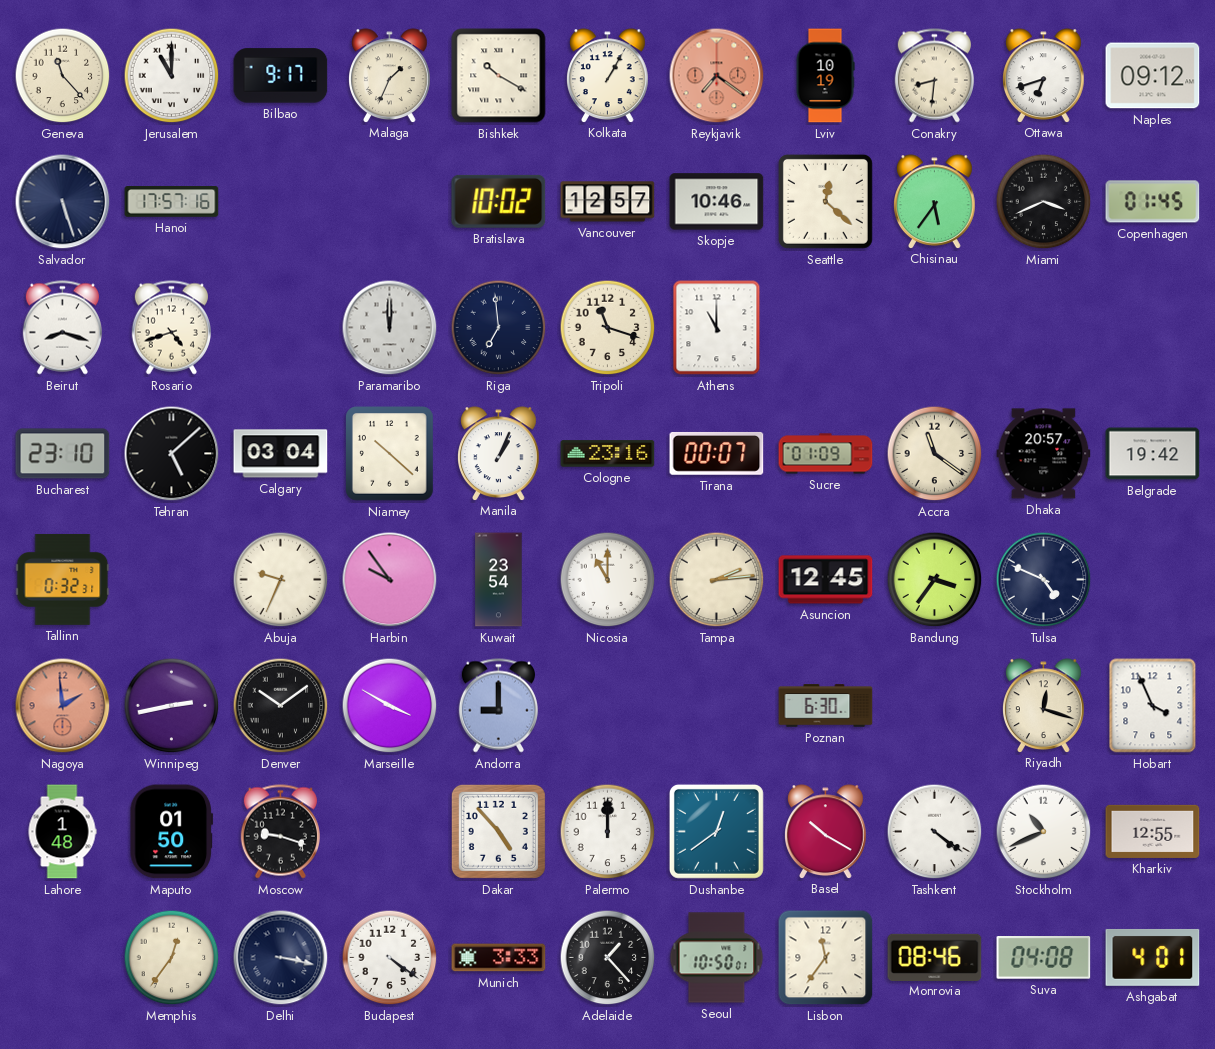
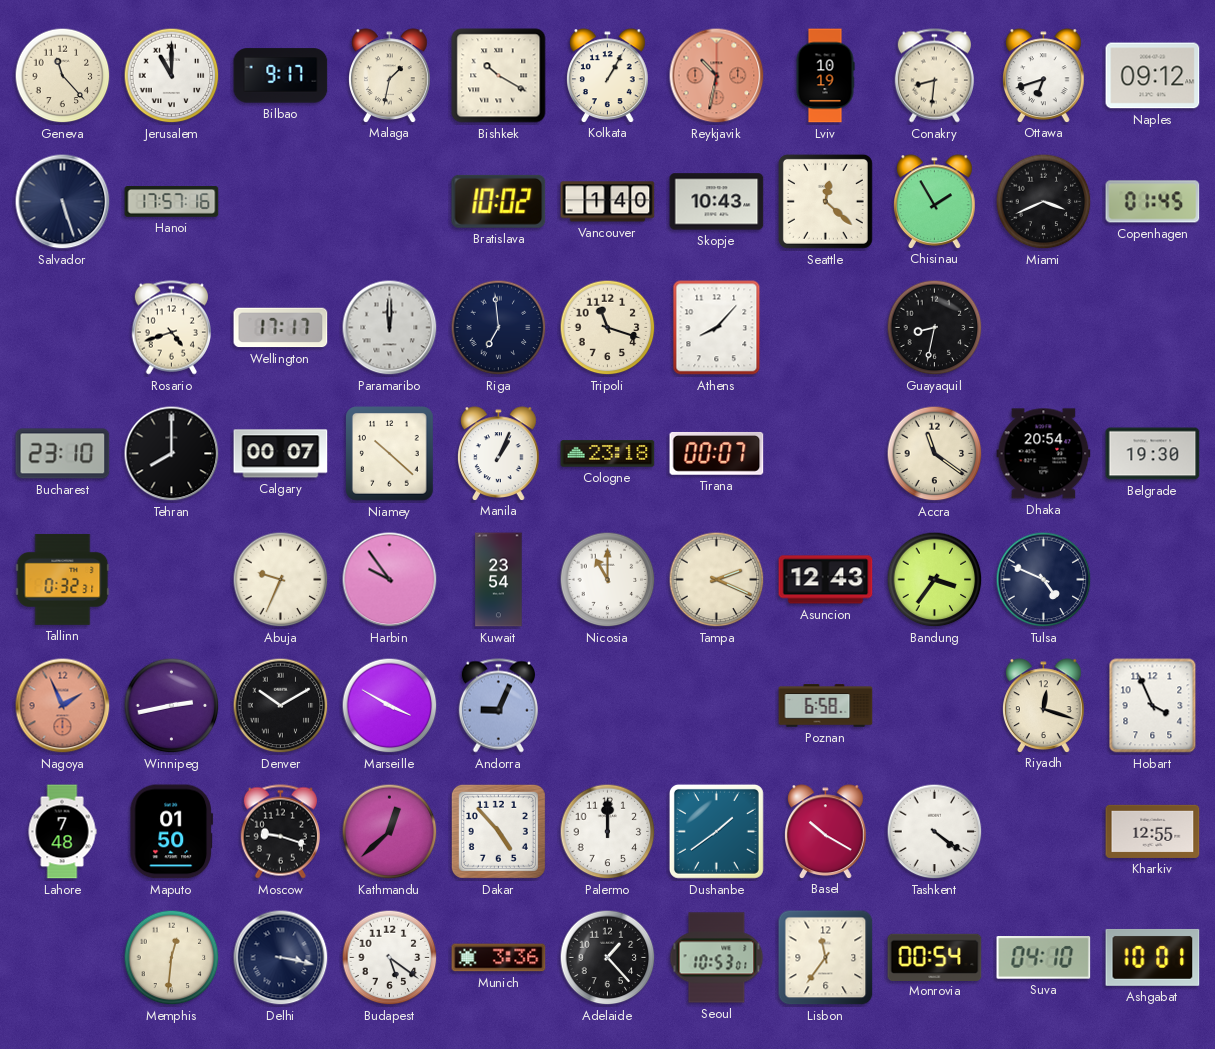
Malaga: 1:34 -> 1:32 (390, 75)
Reykjavik: 7:21 -> 10:32 (717, 76)
Vancouver: 12:57 -> 1:40 (608, 202)
Skopje: 10:46 -> 10:43 (717, 202)
Chisinau: 5:36 -> 1:55 (935, 201)
Beirut: 8:18 -> none (62, 328)
Wellington: none -> 17:17 (281, 328)
Athens: 11:00 -> 8:07 (717, 328)
Guayaquil: none -> 8:32 (935, 328)
Tehran: 5:08 -> 8:00 (172, 454)
Calgary: 03:04 -> 00:07 (281, 454)
Cologne: 23:16 -> 23:18 (608, 454)
Sucre: 01:09 -> none (826, 454)
Dhaka: 20:57 -> 20:54 (1044, 454)
Belgrade: 19:42 -> 19:30 (1153, 454)
Tampa: 2:14 -> 2:19 (717, 580)
Asuncion: 12:45 -> 12:43 (826, 580)
Nagoya: 1:59 -> 1:56 (63, 706)
Denver: 10:09 -> 10:10 (281, 706)
Andorra: 9:00 -> 9:04 (498, 706)
Poznan: 6:30 -> 6:58 (826, 706)
Lahore: 1:48 -> 7:48 (62, 832)
Kathmandu: none -> 12:38 (390, 832)
Dushanbe: 12:39 -> 1:39 (716, 831)
Stockholm: 10:41 -> none (1044, 832)
Memphis: 12:36 -> 12:31 (172, 958)
Budapest: 4:21 -> 5:21 (390, 958)
Munich: 3:33 -> 3:36 (499, 958)
Seoul: 10:50 -> 10:53 (717, 958)
Monrovia: 08:46 -> 00:54 (935, 957)
Suva: 04:08 -> 04:10 (1044, 958)
Ashgabat: 4:01 -> 10:01 (1153, 957)
